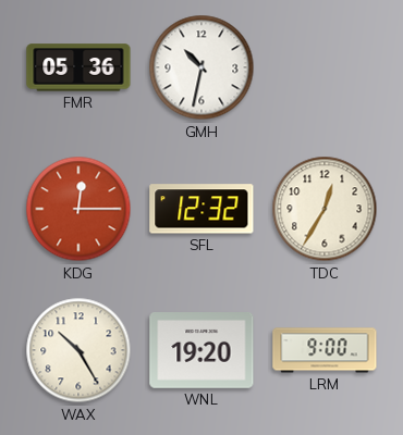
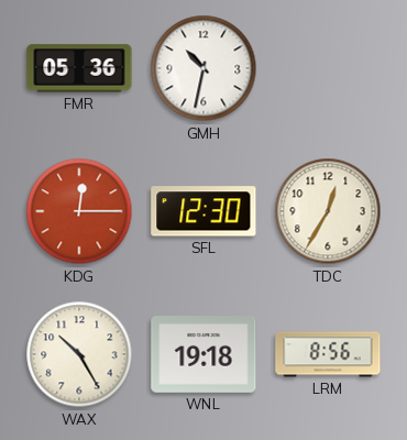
SFL: 12:32 -> 12:30 (204, 211)
WNL: 19:20 -> 19:18 (204, 355)
LRM: 9:00 -> 8:56 (328, 354)
